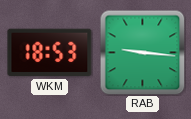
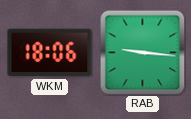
WKM: 18:53 -> 18:06 (50, 53)
